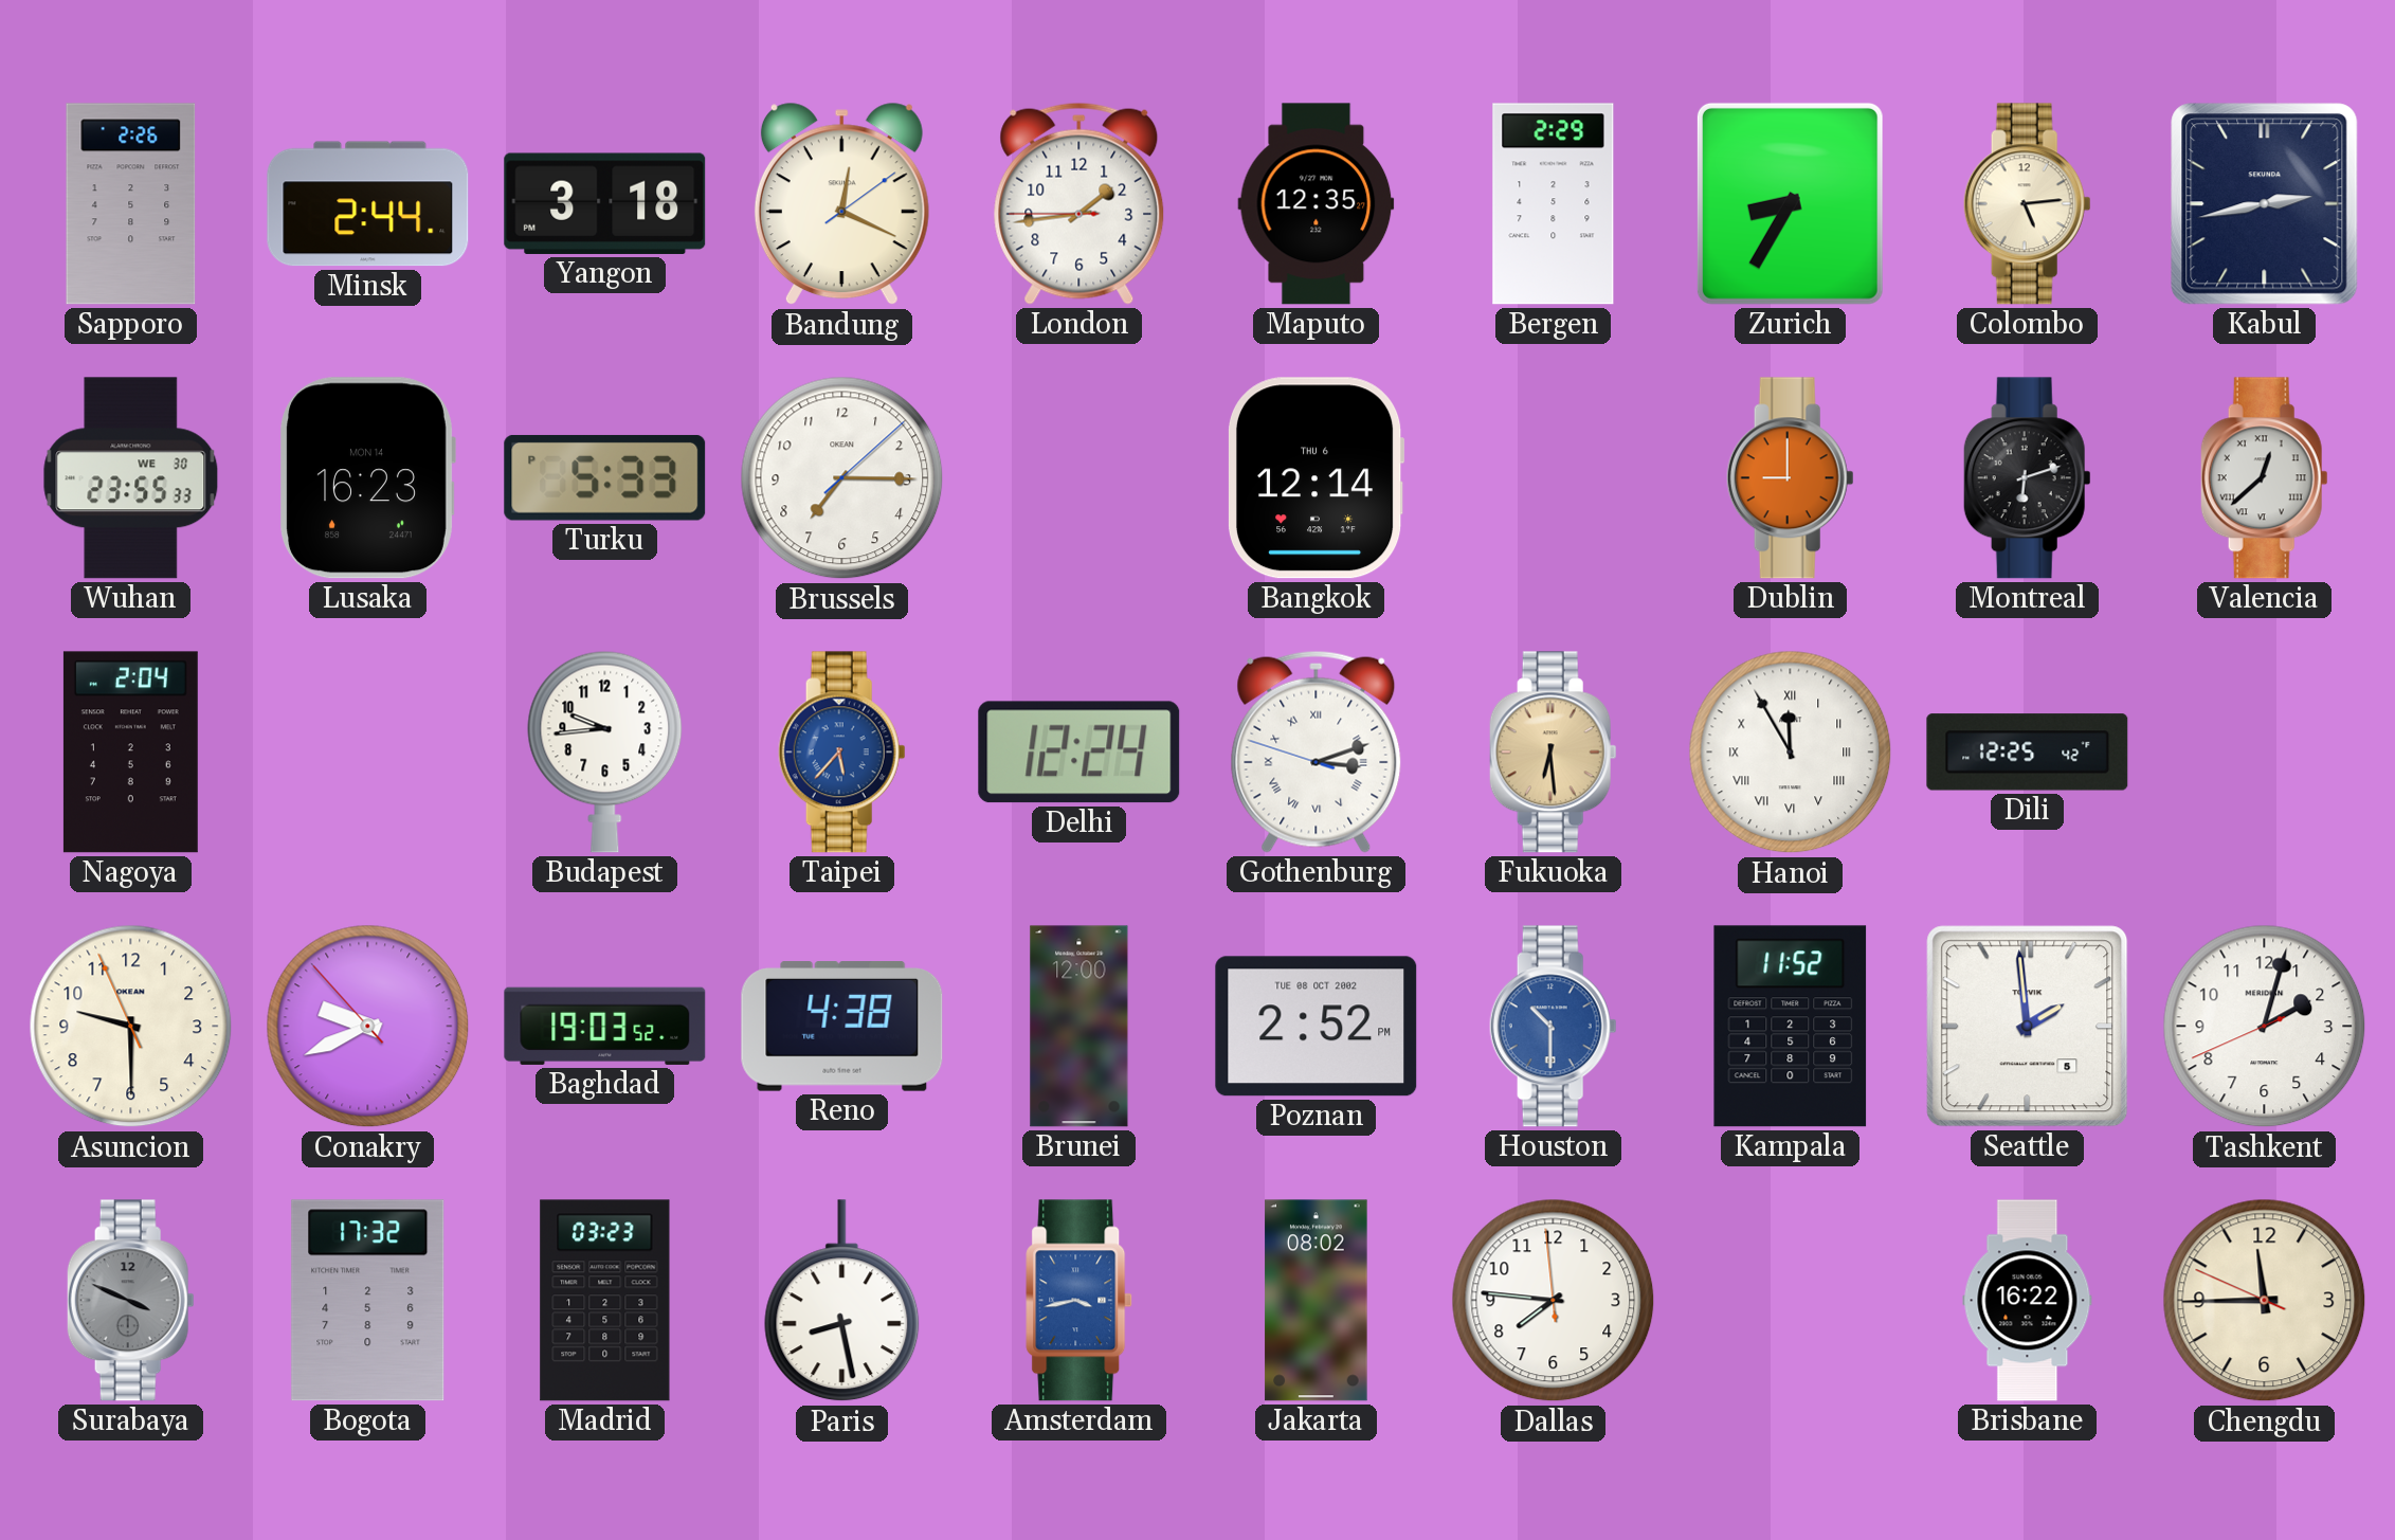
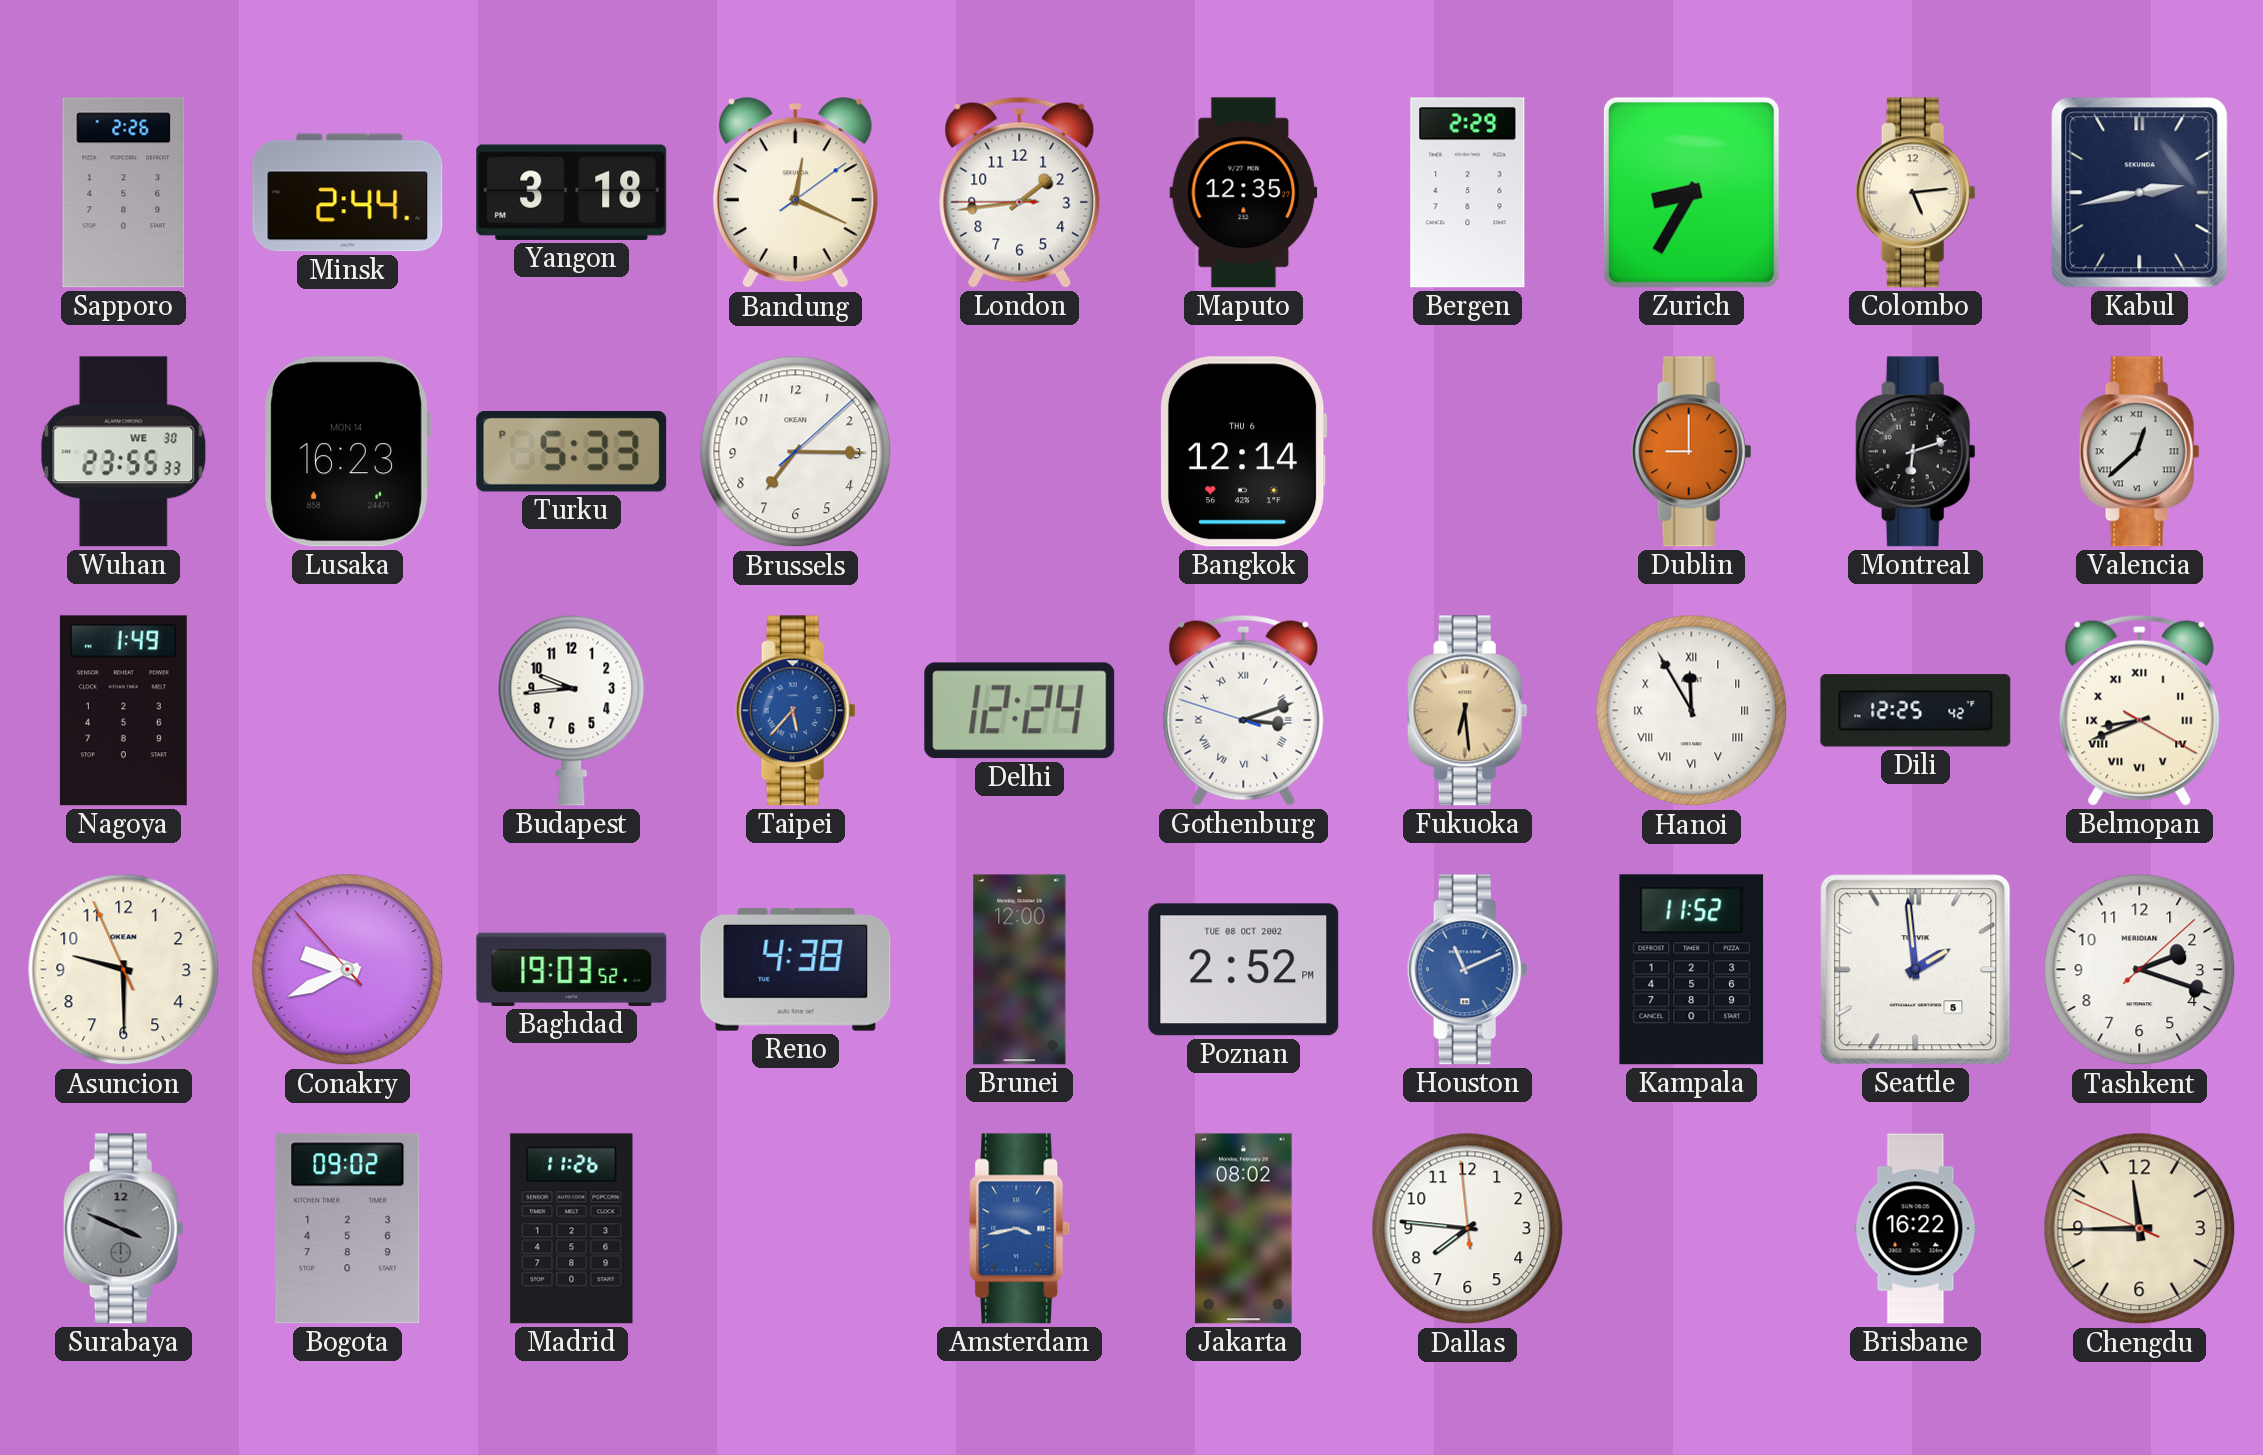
Nagoya: 2:04 -> 1:49 (123, 711)
Belmopan: none -> 8:41 (2140, 710)
Houston: 10:30 -> 11:11 (1467, 970)
Tashkent: 2:02 -> 2:18 (2140, 970)
Bogota: 17:32 -> 09:02 (348, 1229)
Madrid: 03:23 -> 11:26 (572, 1229)
Paris: 8:28 -> none (842, 1301)
